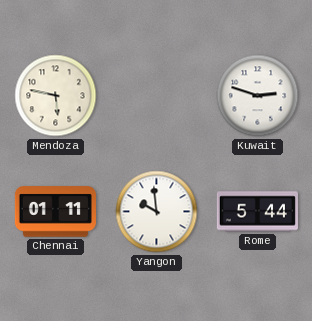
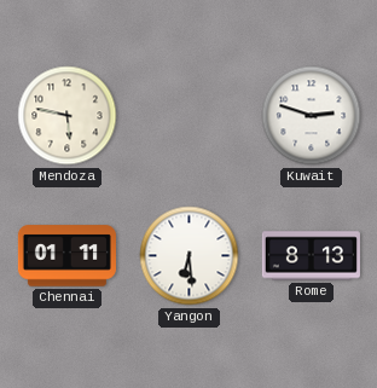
Yangon: 9:59 -> 6:29 (190, 256)
Rome: 5:44 -> 8:13 (311, 256)
